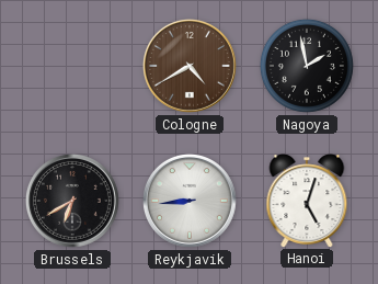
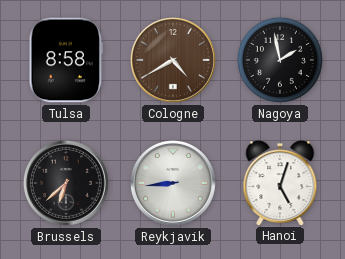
Tulsa: none -> 8:58 (66, 60)
Brussels: 6:40 -> 6:38 (66, 183)
